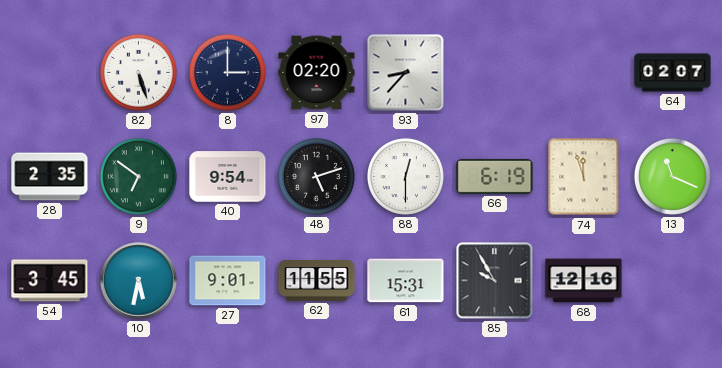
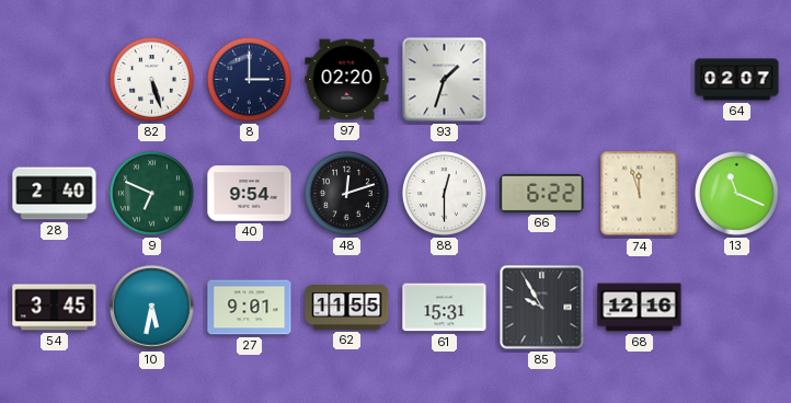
93: 8:37 -> 1:33 (445, 80)
28: 2:35 -> 2:40 (55, 194)
9: 6:51 -> 6:49 (151, 193)
48: 5:12 -> 12:12 (346, 193)
66: 6:19 -> 6:22 (542, 193)
